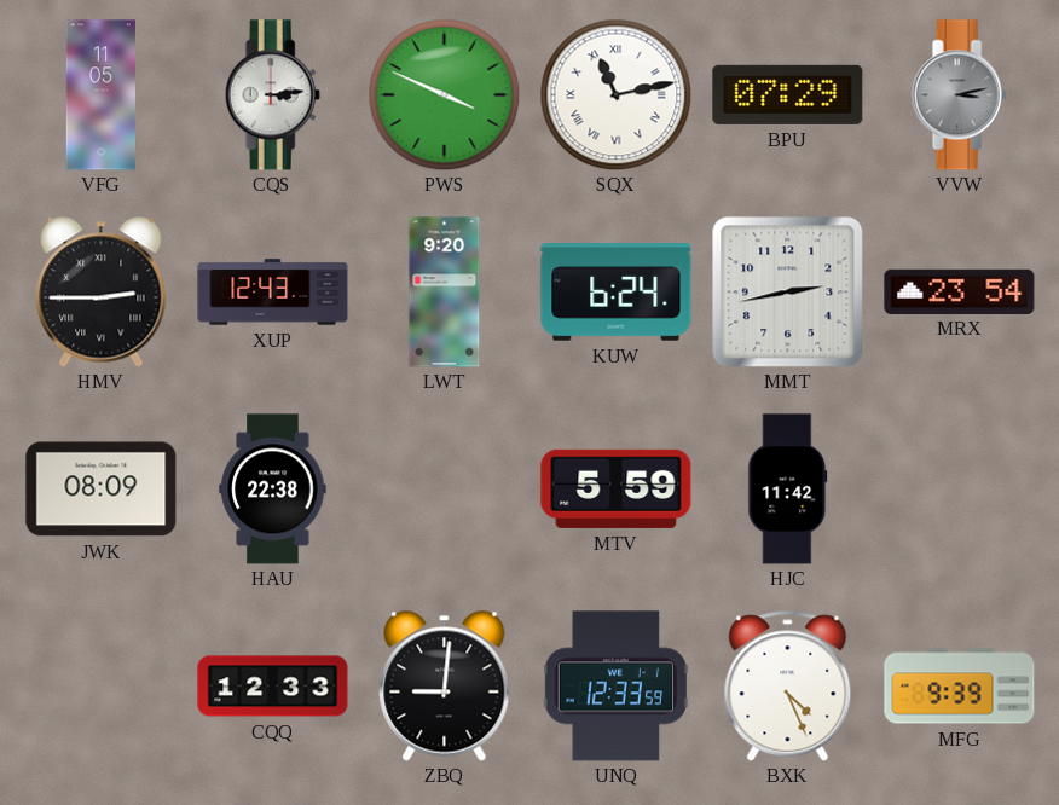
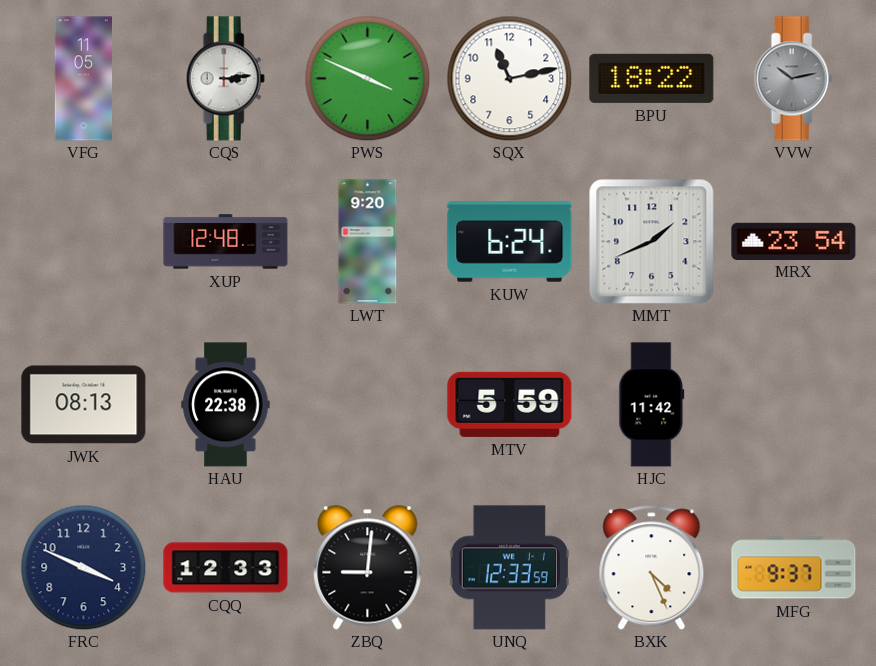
SQX numerals: Roman -> Arabic (509, 78)
BPU: 07:29 -> 18:22 (652, 78)
VVW: 3:13 -> 10:13 (793, 79)
HMV: 2:45 -> none (102, 293)
XUP: 12:43 -> 12:48 (226, 242)
MMT: 2:43 -> 1:41 (651, 241)
JWK: 08:09 -> 08:13 (84, 405)
FRC: none -> 3:49 (83, 567)
MFG: 9:39 -> 9:37 (794, 568)
